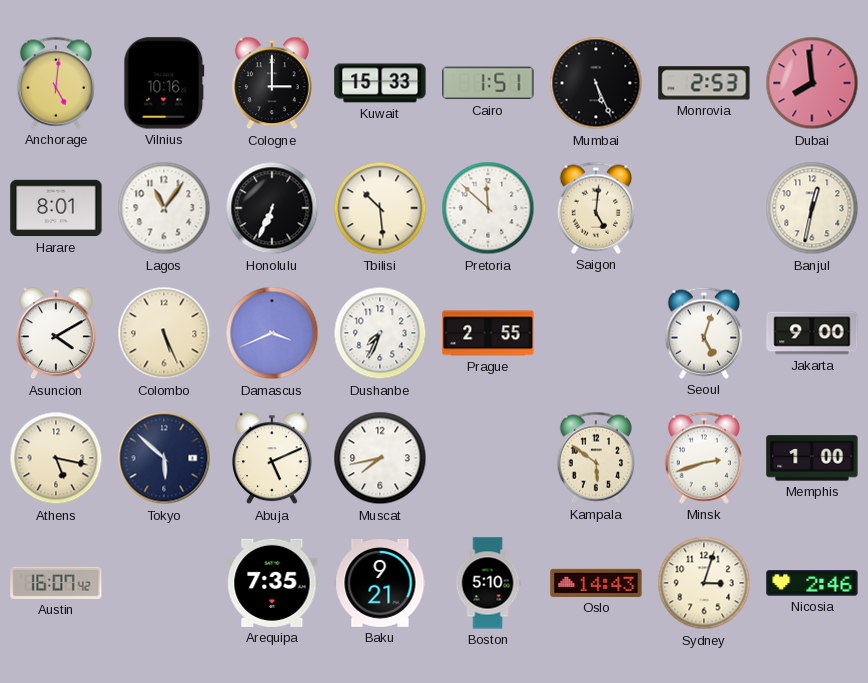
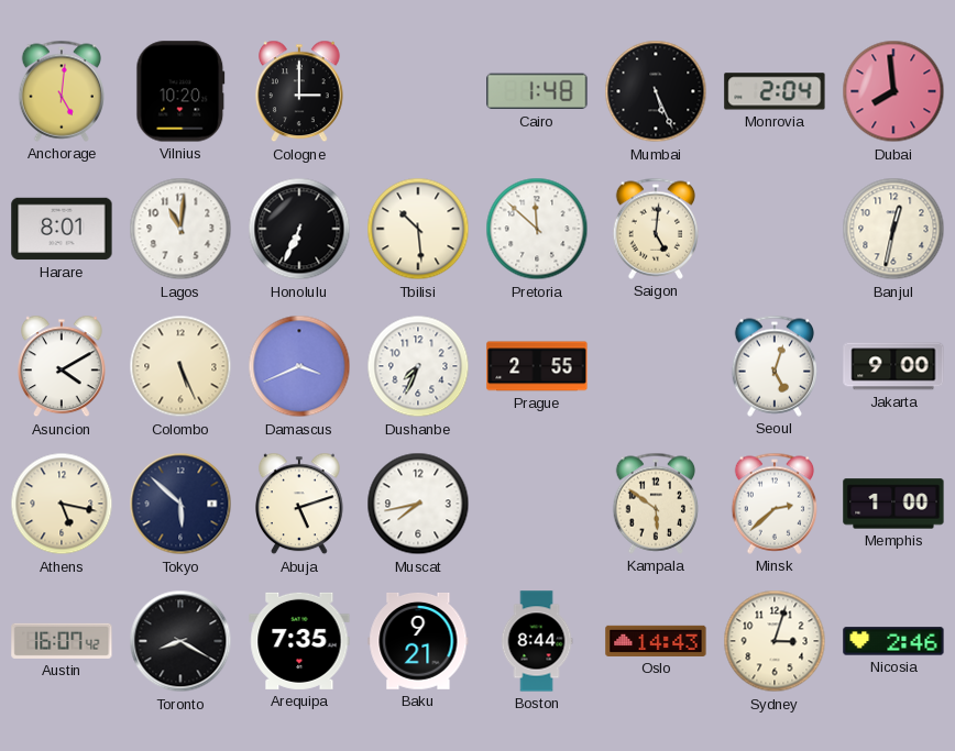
Vilnius: 10:16 -> 10:20 (180, 91)
Kuwait: 15:33 -> none (380, 83)
Cairo: 1:51 -> 1:48 (537, 91)
Monrovia: 2:53 -> 2:04 (775, 91)
Lagos: 11:06 -> 11:01 (180, 229)
Abuja: 5:11 -> 5:12 (300, 504)
Minsk: 2:42 -> 2:38 (775, 504)
Toronto: none -> 8:20 (180, 641)
Boston: 5:10 -> 8:44 (537, 641)
